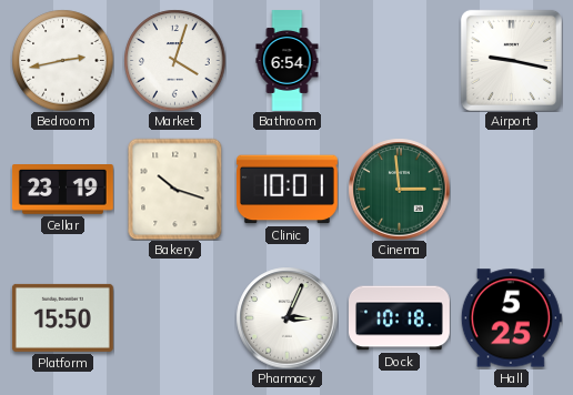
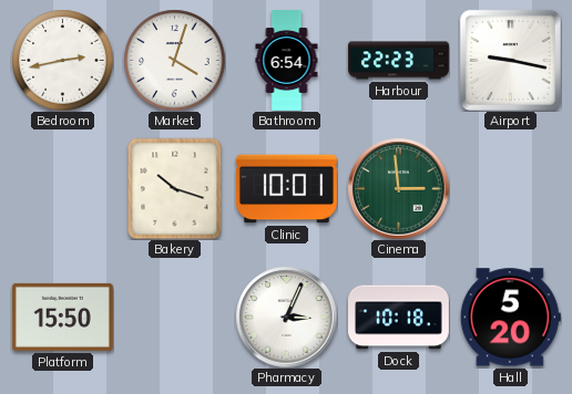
Harbour: none -> 22:23 (399, 61)
Cellar: 23:19 -> none (62, 190)
Hall: 5:25 -> 5:20 (510, 318)
